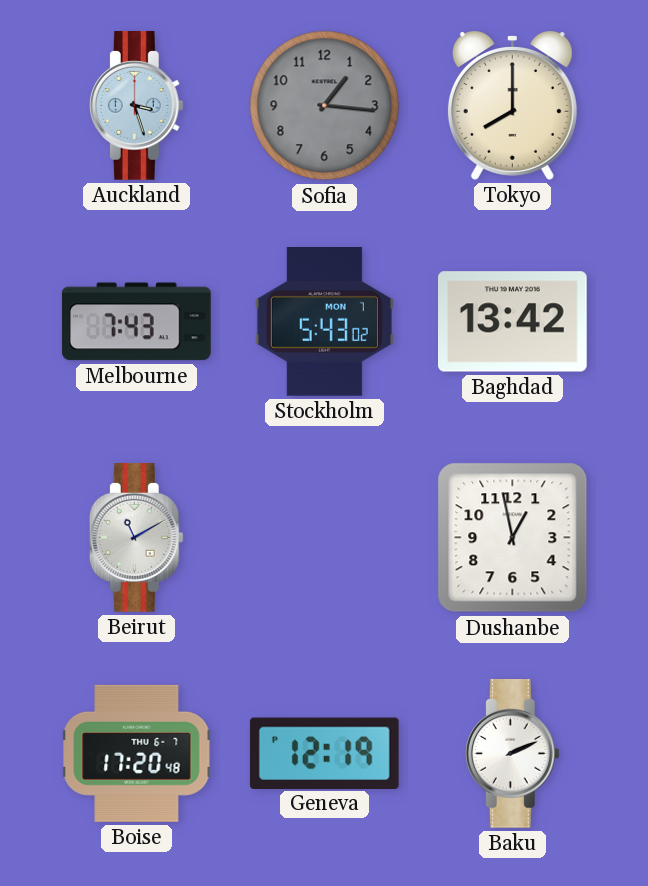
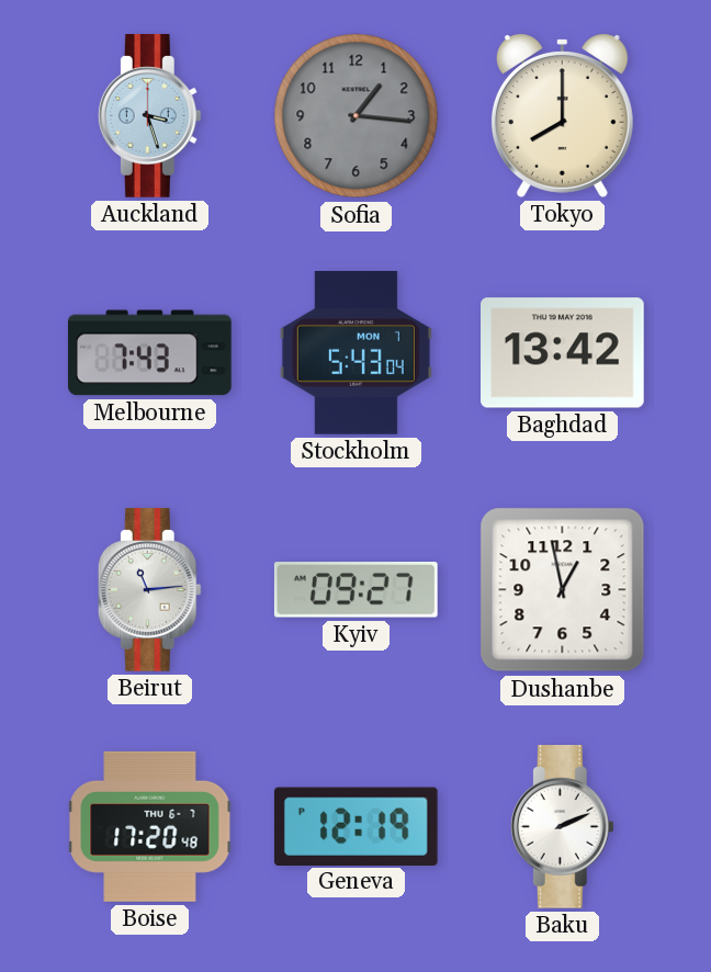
Stockholm: 5:43:02 -> 5:43:04 (356, 353)
Beirut: 11:10 -> 11:14 (149, 590)
Kyiv: none -> 09:27 (356, 590)
